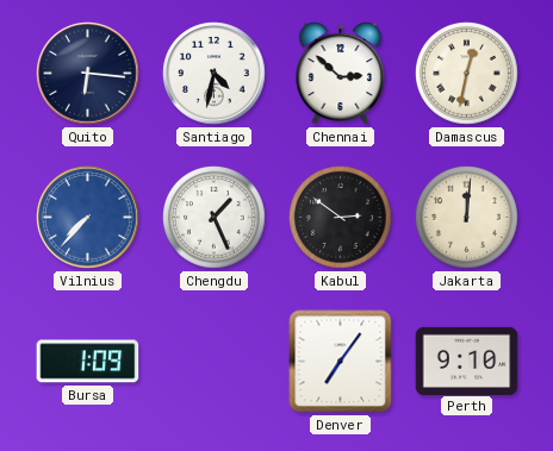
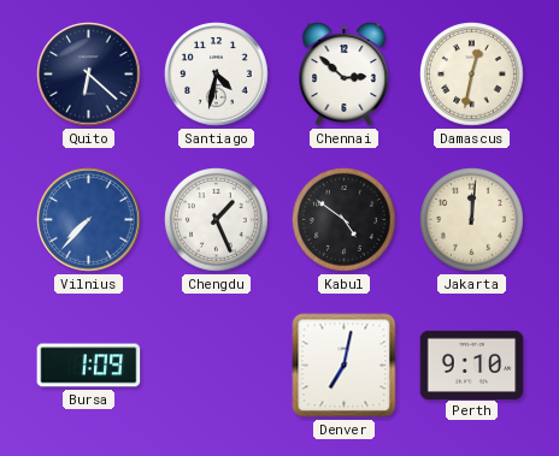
Quito: 6:16 -> 6:22 (89, 75)
Kabul: 2:51 -> 4:51 (345, 220)
Denver: 7:06 -> 7:02 (345, 366)
